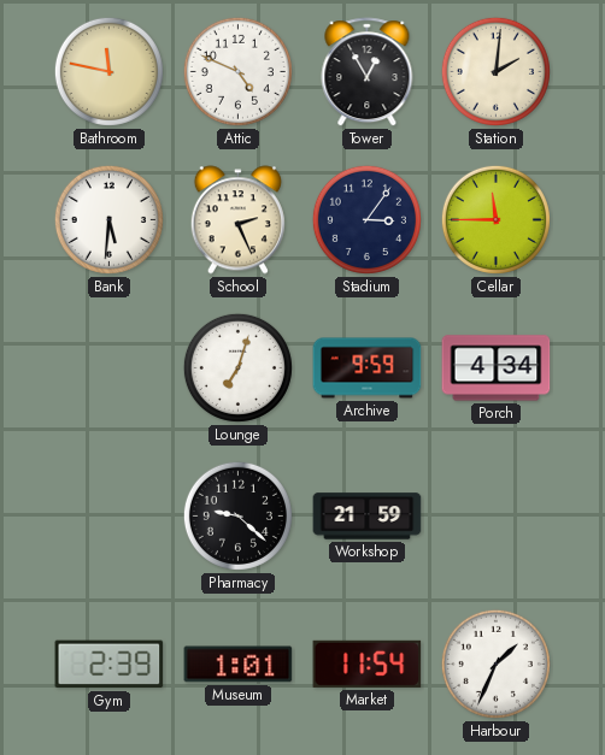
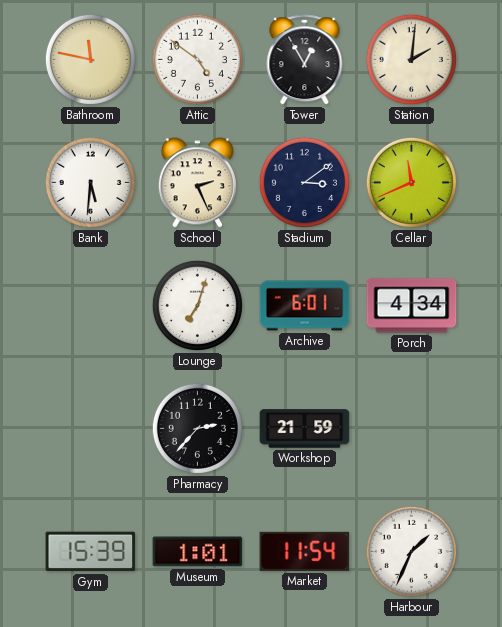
Attic: 4:49 -> 4:51 (197, 59)
Stadium: 3:06 -> 3:09 (304, 182)
Cellar: 11:45 -> 11:41 (411, 182)
Archive: 9:59 -> 6:01 (305, 306)
Pharmacy: 9:22 -> 2:37 (197, 428)
Gym: 2:39 -> 15:39 (91, 552)
